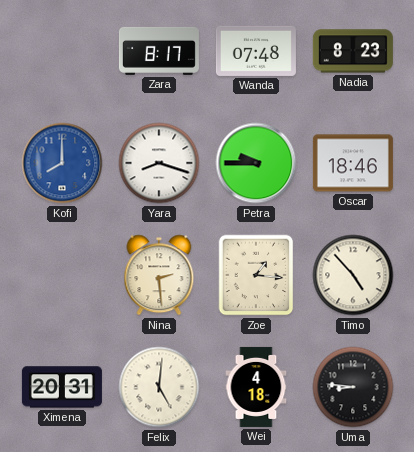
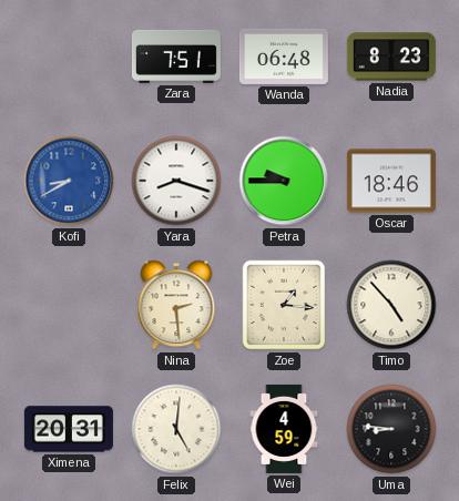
Zara: 8:17 -> 7:51 (176, 57)
Wanda: 07:48 -> 06:48 (284, 57)
Kofi: 8:00 -> 8:40 (69, 181)
Wei: 4:18 -> 4:59 (284, 429)
